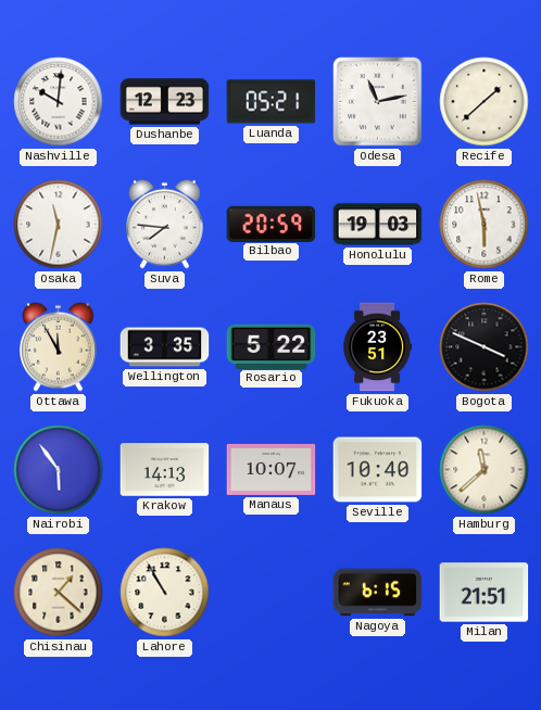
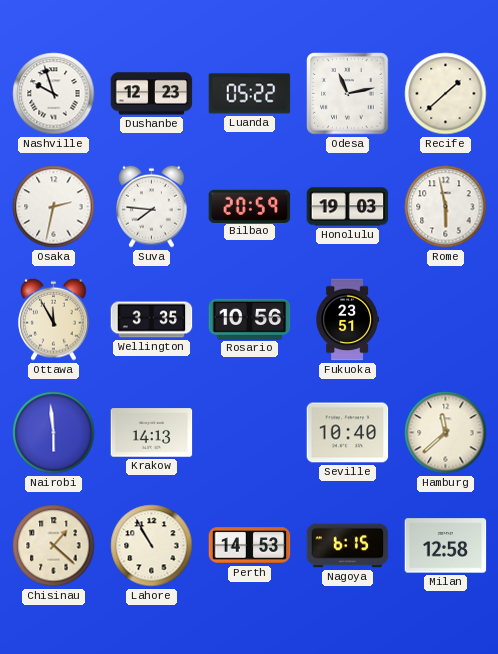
Nashville: 10:01 -> 9:57 (54, 94)
Luanda: 05:21 -> 05:22 (250, 94)
Osaka: 11:32 -> 2:32 (54, 207)
Rosario: 5:22 -> 10:56 (250, 319)
Bogota: 3:49 -> none (485, 347)
Nairobi: 5:54 -> 5:59 (54, 433)
Manaus: 10:07 -> none (272, 469)
Perth: none -> 14:53 (250, 546)
Milan: 21:51 -> 12:58 (446, 546)
